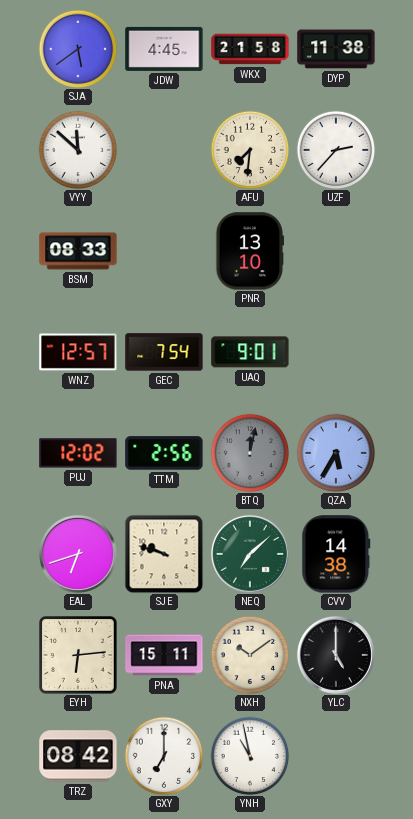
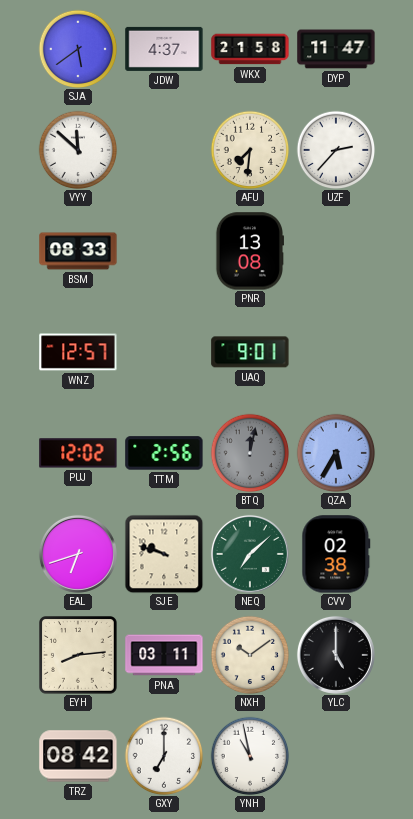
JDW: 4:45 -> 4:37 (164, 49)
DYP: 11:38 -> 11:47 (336, 49)
PNR: 13:10 -> 13:08 (249, 251)
GEC: 7:54 -> none (164, 352)
CVV: 14:38 -> 02:38 (336, 554)
EYH: 6:14 -> 8:14 (79, 656)
PNA: 15:11 -> 03:11 (164, 655)
